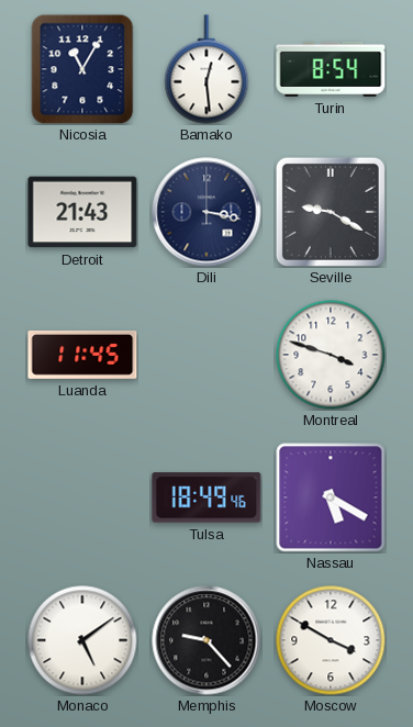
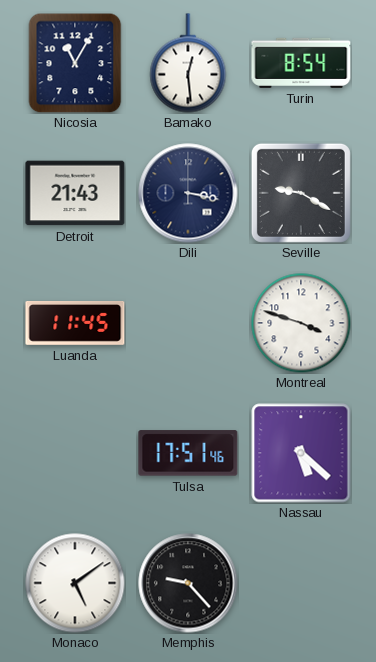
Tulsa: 18:49 -> 17:51 (188, 453)
Nassau: 5:20 -> 5:22 (301, 453)
Moscow: 3:50 -> none (331, 640)
